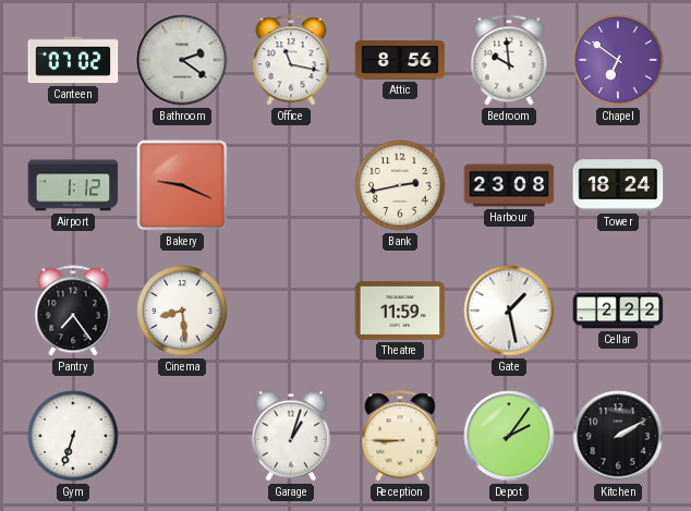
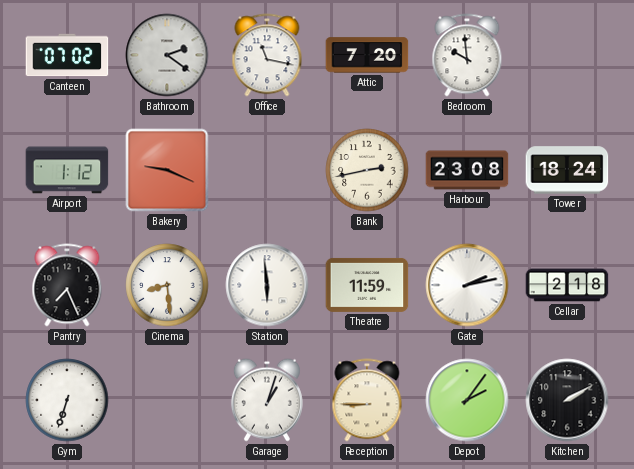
Attic: 8:56 -> 7:20 (367, 55)
Chapel: 6:51 -> none (618, 60)
Pantry: 7:24 -> 7:26 (67, 285)
Station: none -> 5:59 (267, 285)
Gate: 1:28 -> 2:13 (467, 285)
Cellar: 2:22 -> 2:18 (567, 285)
